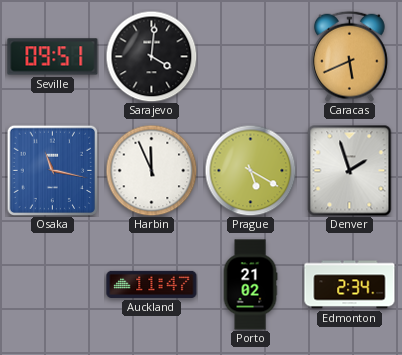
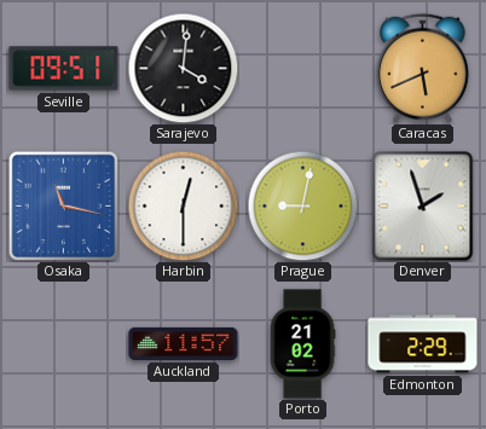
Harbin: 11:56 -> 12:30 (183, 205)
Prague: 5:20 -> 9:02 (302, 205)
Auckland: 11:47 -> 11:57 (184, 343)
Edmonton: 2:34 -> 2:29 (423, 344)
